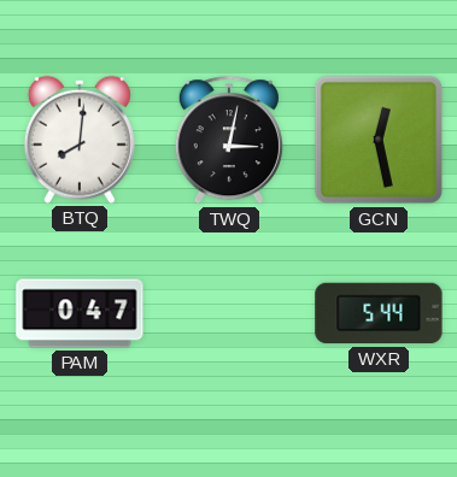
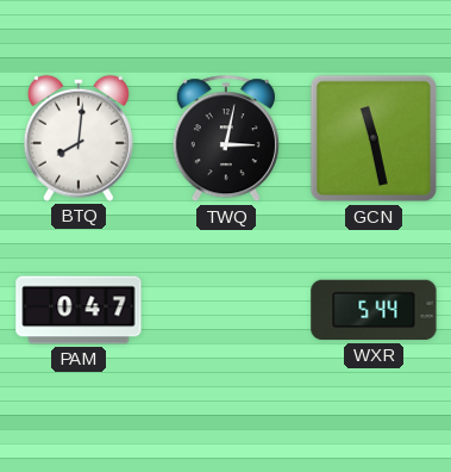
GCN: 12:28 -> 11:28 (374, 138)
